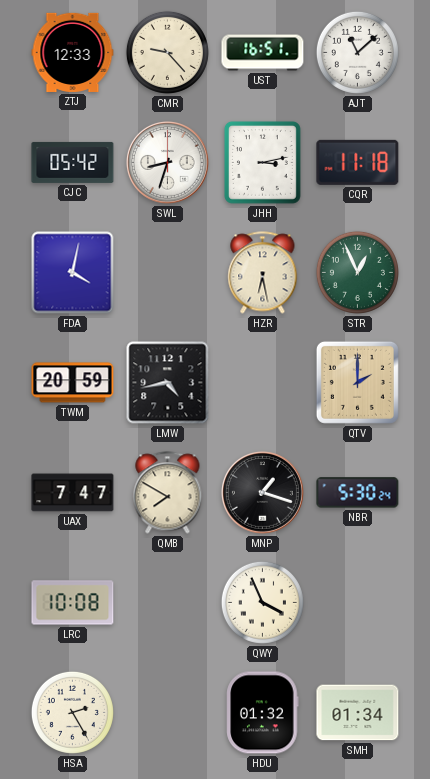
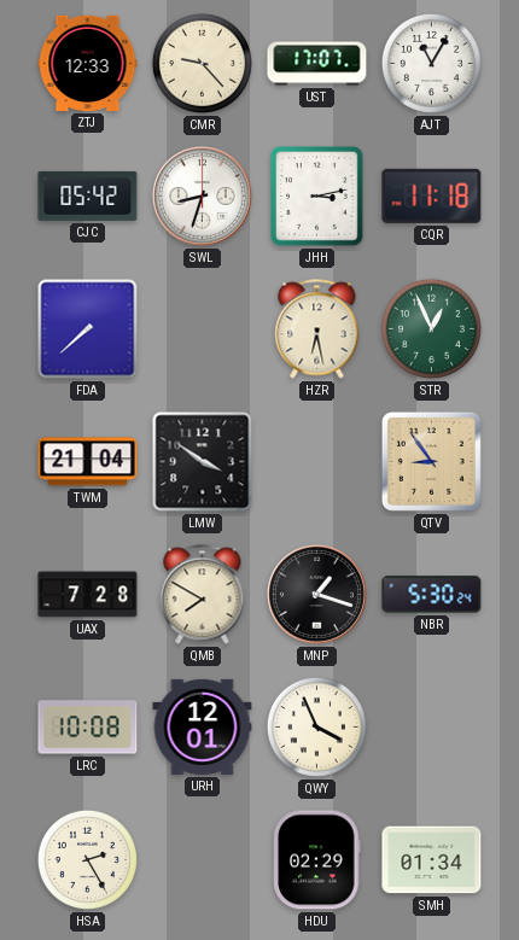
UST: 16:51 -> 17:07 (317, 64)
AJT: 11:08 -> 11:05 (431, 63)
FDA: 4:02 -> 7:38 (88, 329)
TWM: 20:59 -> 21:04 (88, 462)
LMW: 4:43 -> 3:51 (203, 462)
QTV: 2:00 -> 8:54 (431, 461)
UAX: 7:47 -> 7:28 (88, 595)
URH: none -> 12:01 (203, 726)
HDU: 01:32 -> 02:29 (317, 860)
